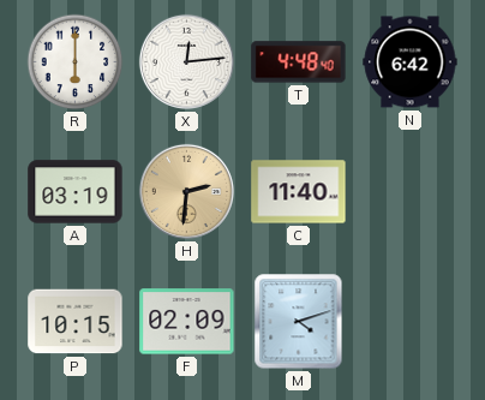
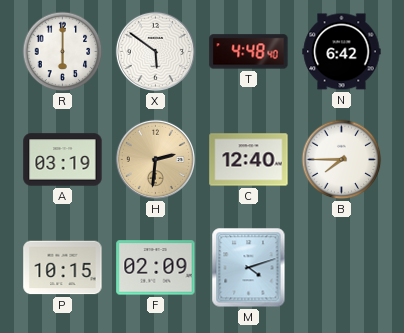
X: 12:14 -> 5:51 (155, 51)
C: 11:40 -> 12:40 (249, 160)
B: none -> 7:45 (342, 160)
